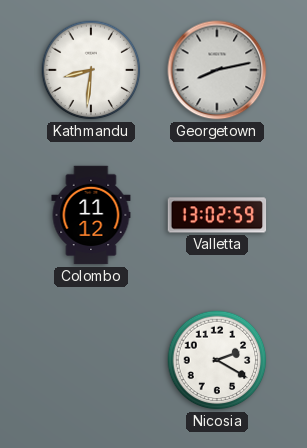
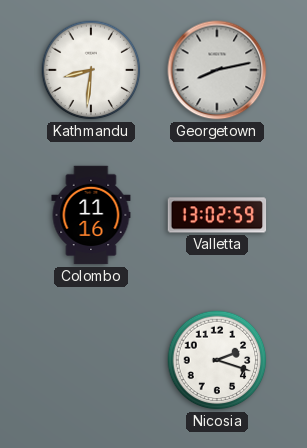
Colombo: 11:12 -> 11:16 (91, 215)
Nicosia: 2:20 -> 2:18 (217, 360)
